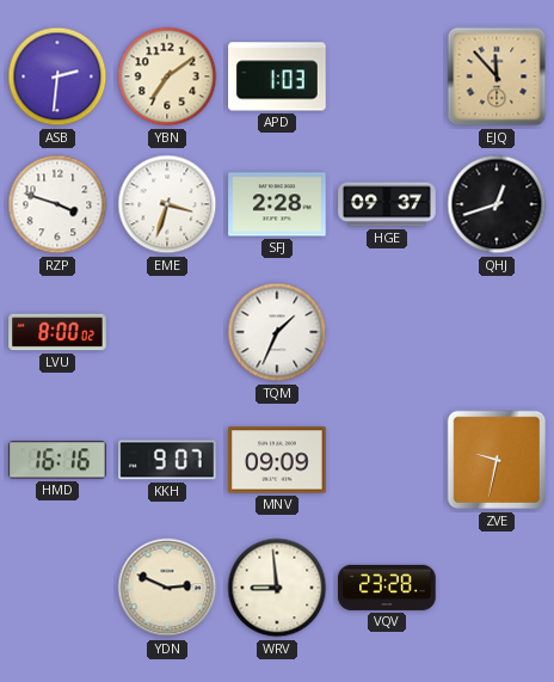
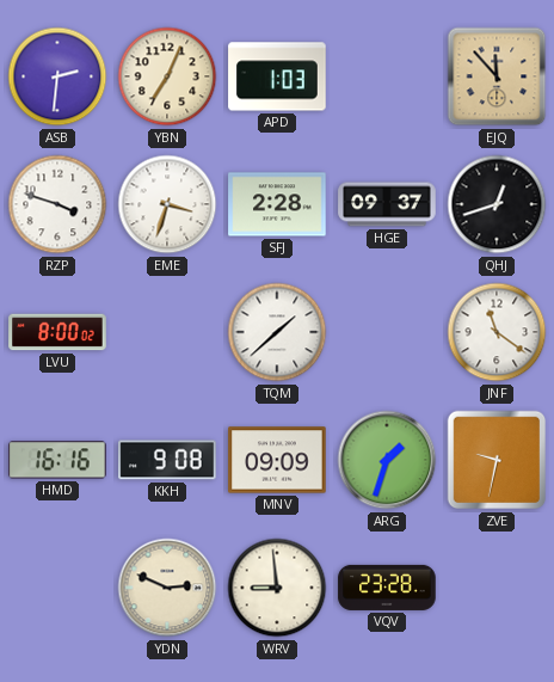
YBN: 7:09 -> 7:04 (167, 76)
TQM: 1:34 -> 1:38 (277, 332)
JNF: none -> 11:21 (497, 332)
KKH: 9:07 -> 9:08 (167, 460)
ARG: none -> 1:33 (387, 460)
